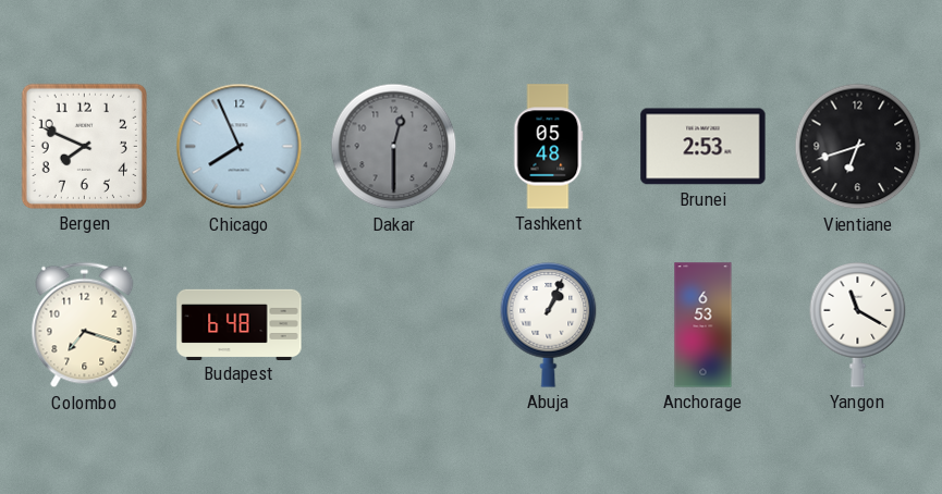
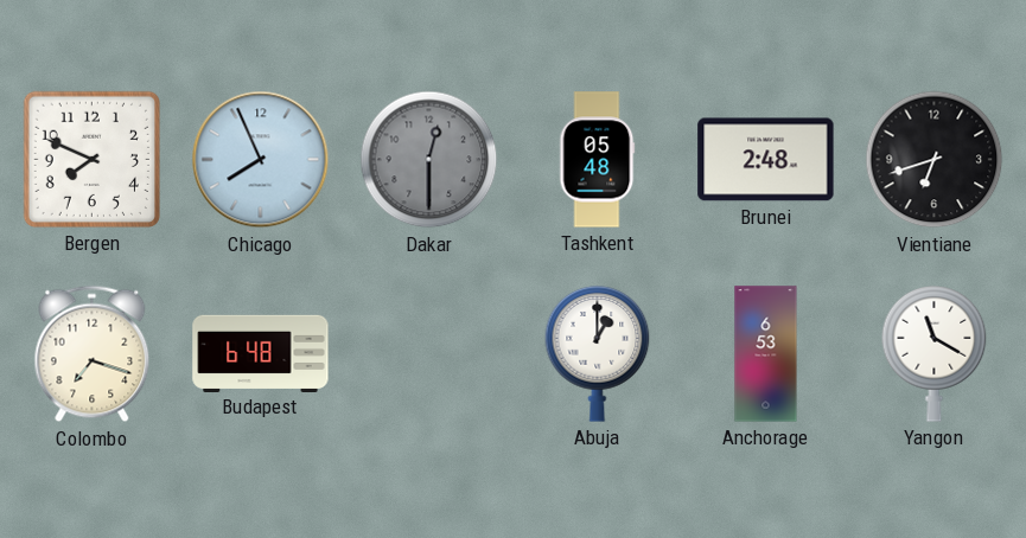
Brunei: 2:53 -> 2:48 (766, 160)
Abuja: 1:04 -> 1:00 (598, 354)
